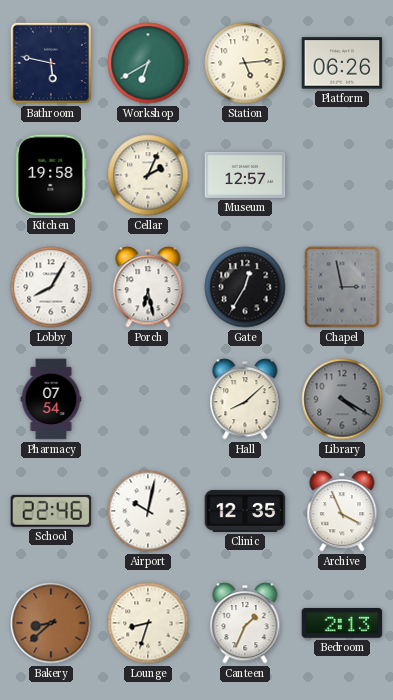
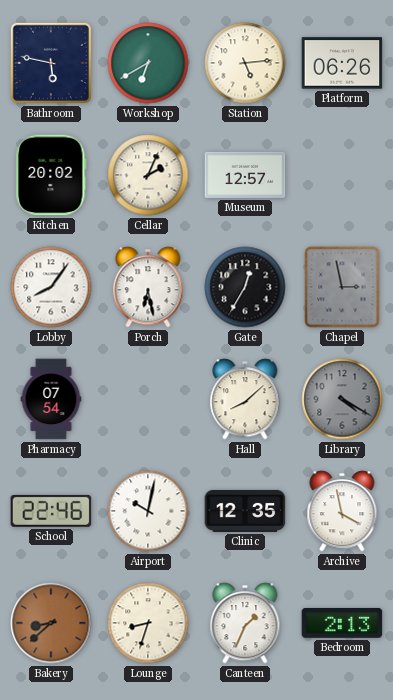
Kitchen: 19:58 -> 20:02 (51, 175)
Lobby: 8:05 -> 8:06 (51, 287)
Archive: 3:56 -> 3:58 (342, 511)
